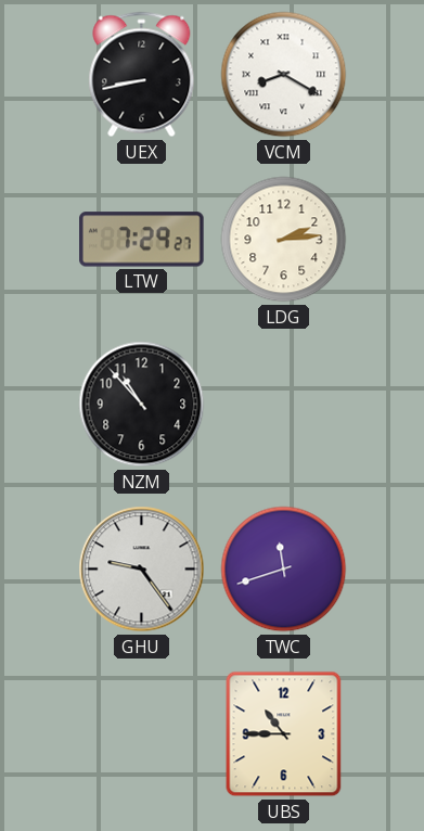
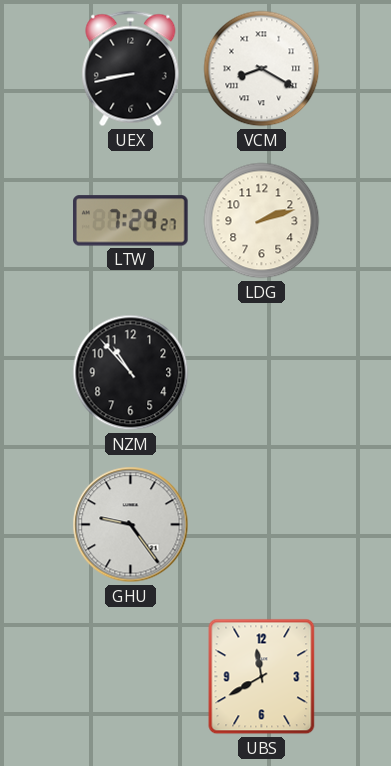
LDG: 2:14 -> 2:12 (262, 221)
TWC: 11:42 -> none (284, 570)
UBS: 10:45 -> 11:40 (262, 677)
